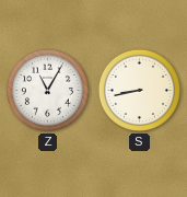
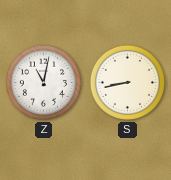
Z: 11:05 -> 11:02 (43, 82)
